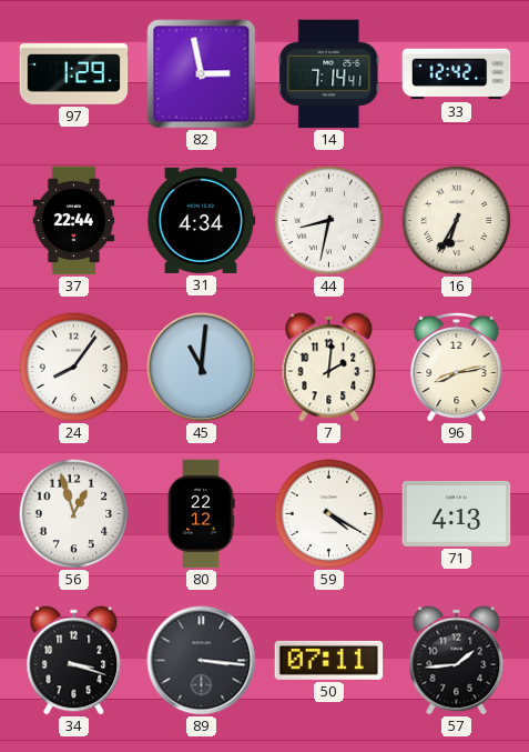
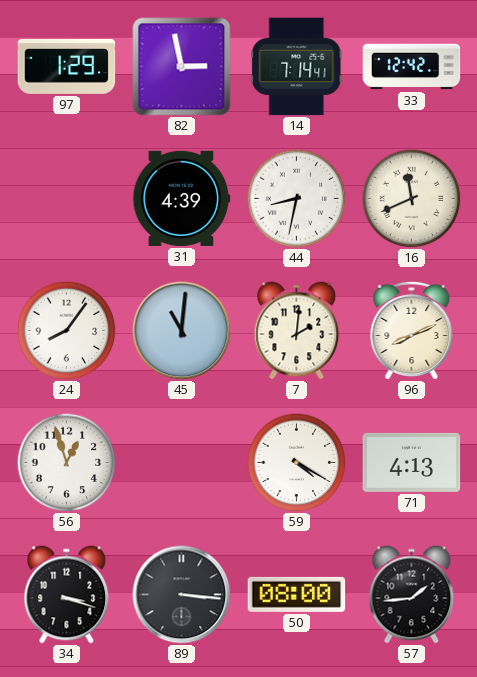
37: 22:44 -> none (74, 221)
31: 4:34 -> 4:39 (182, 198)
16: 6:35 -> 11:41 (412, 199)
96: 8:13 -> 8:11 (412, 330)
80: 22:12 -> none (202, 514)
50: 07:11 -> 08:00 (297, 594)
